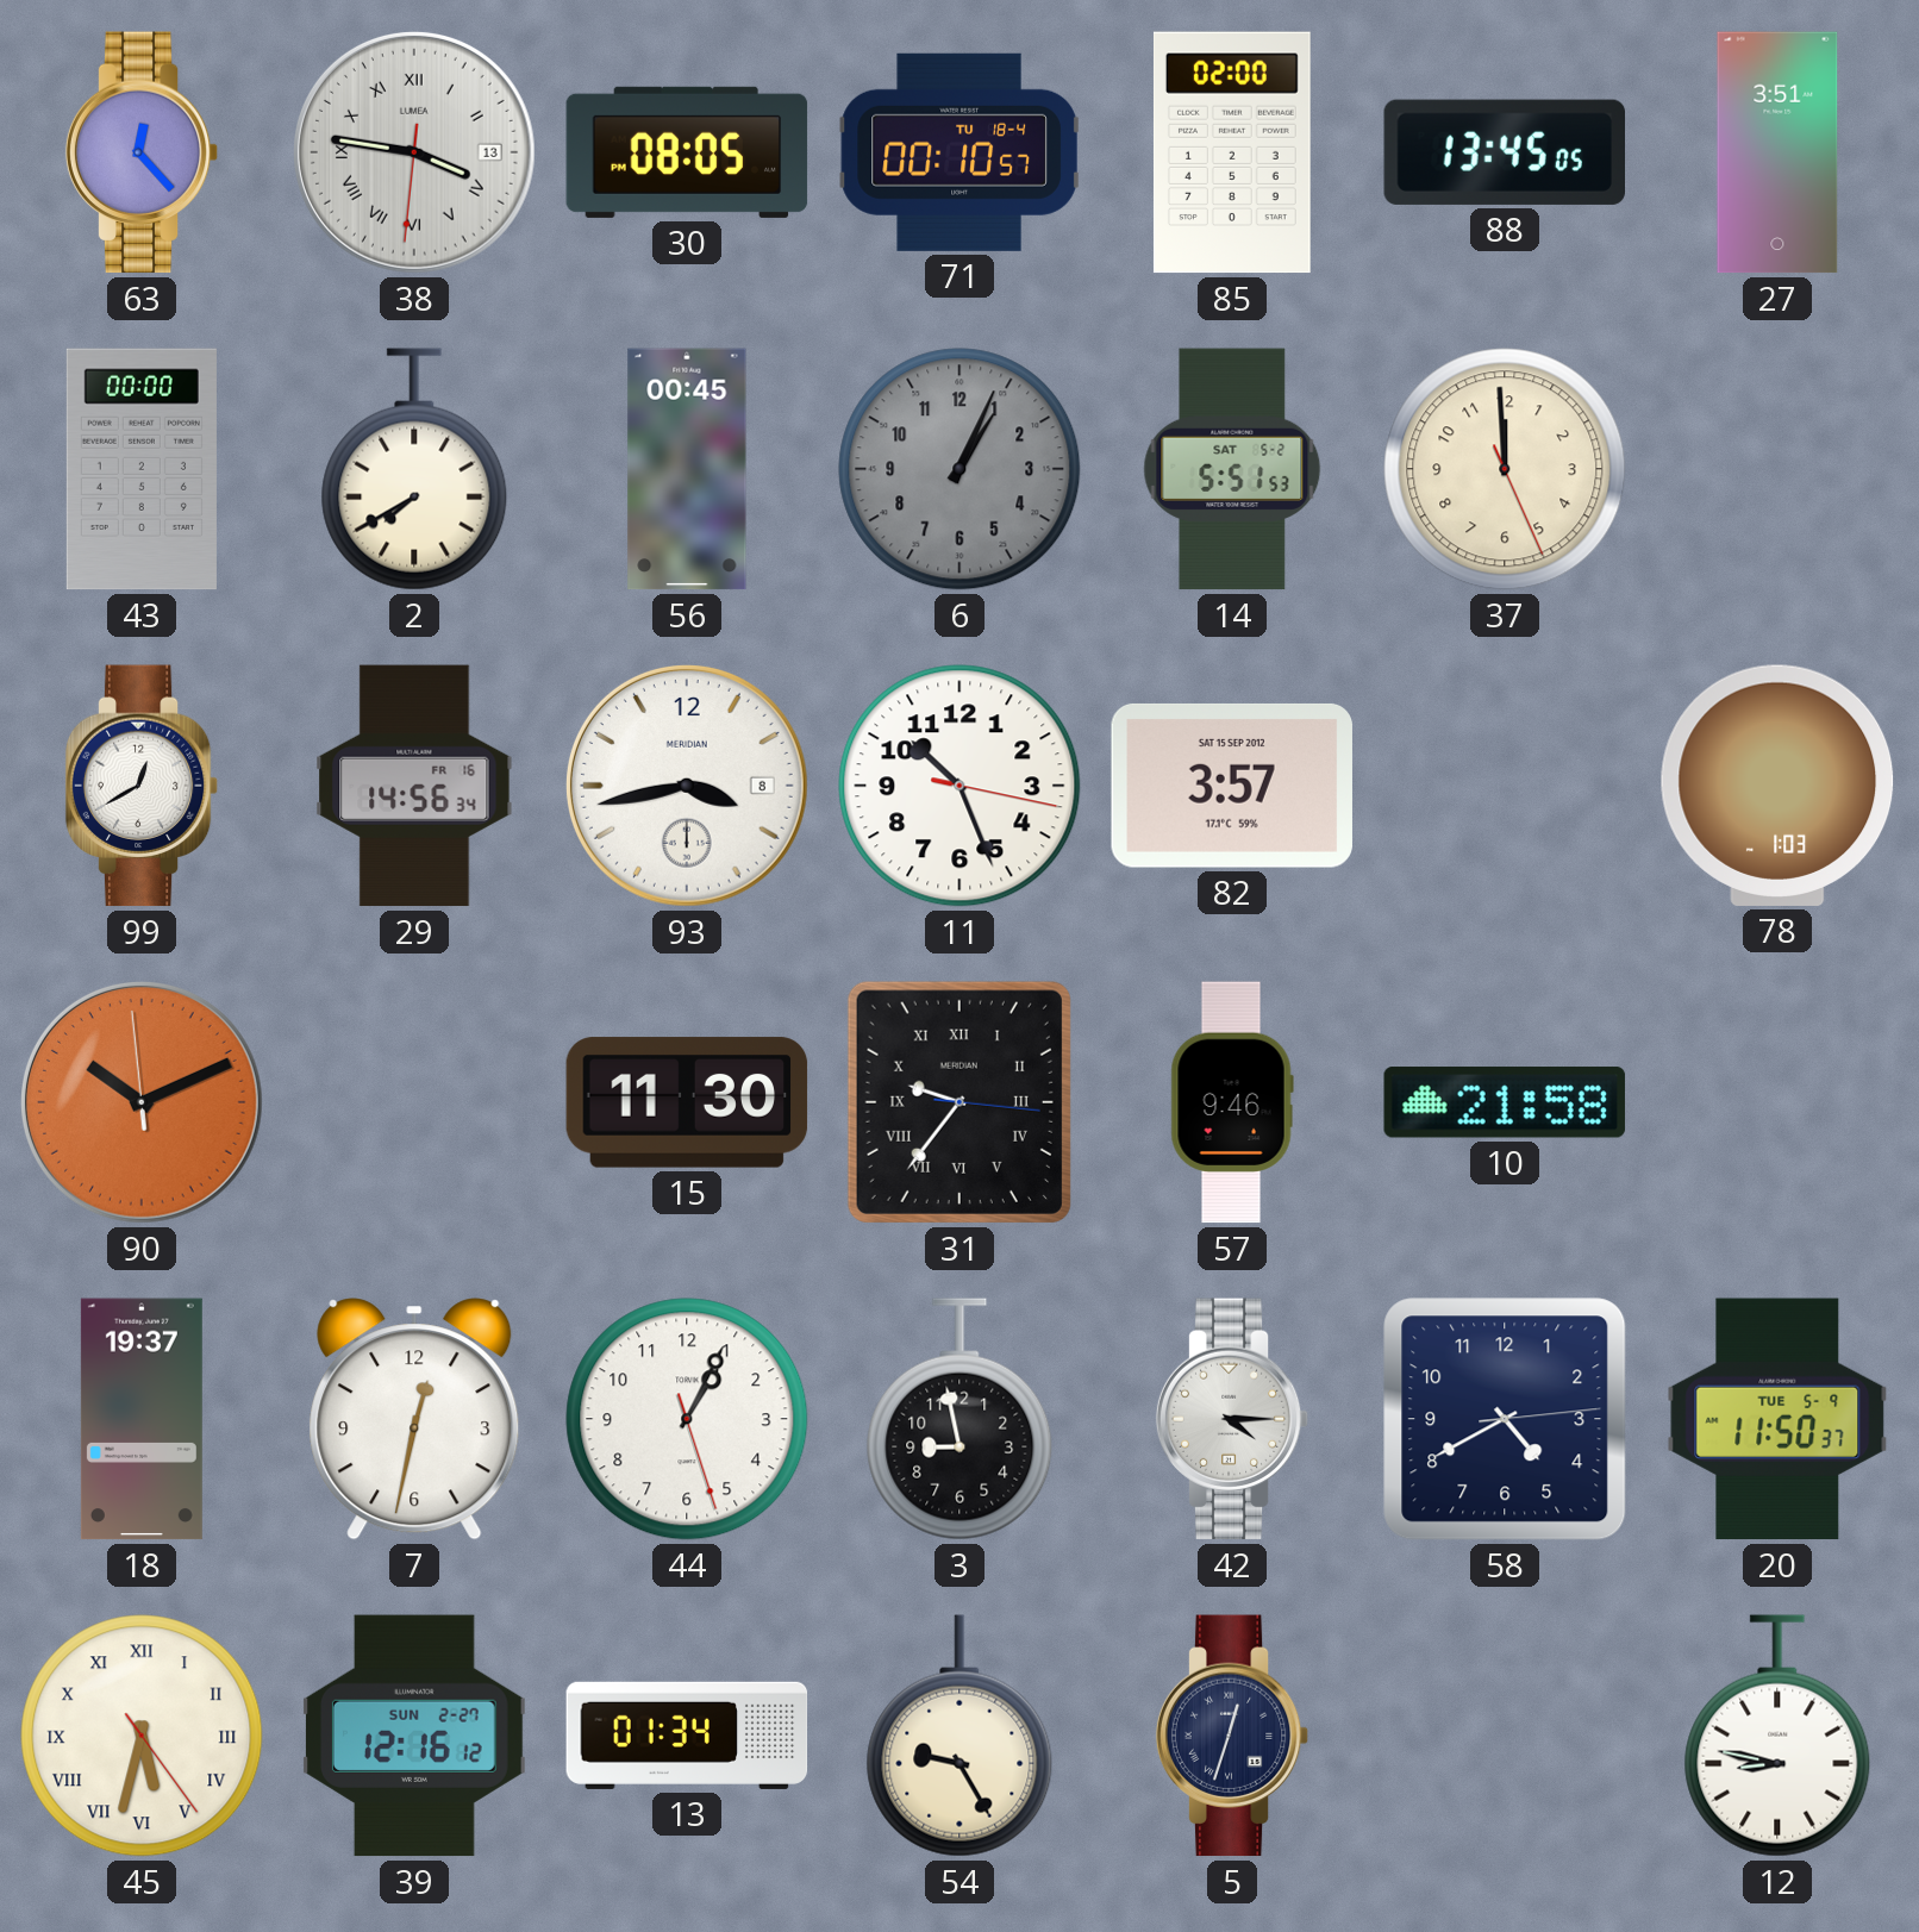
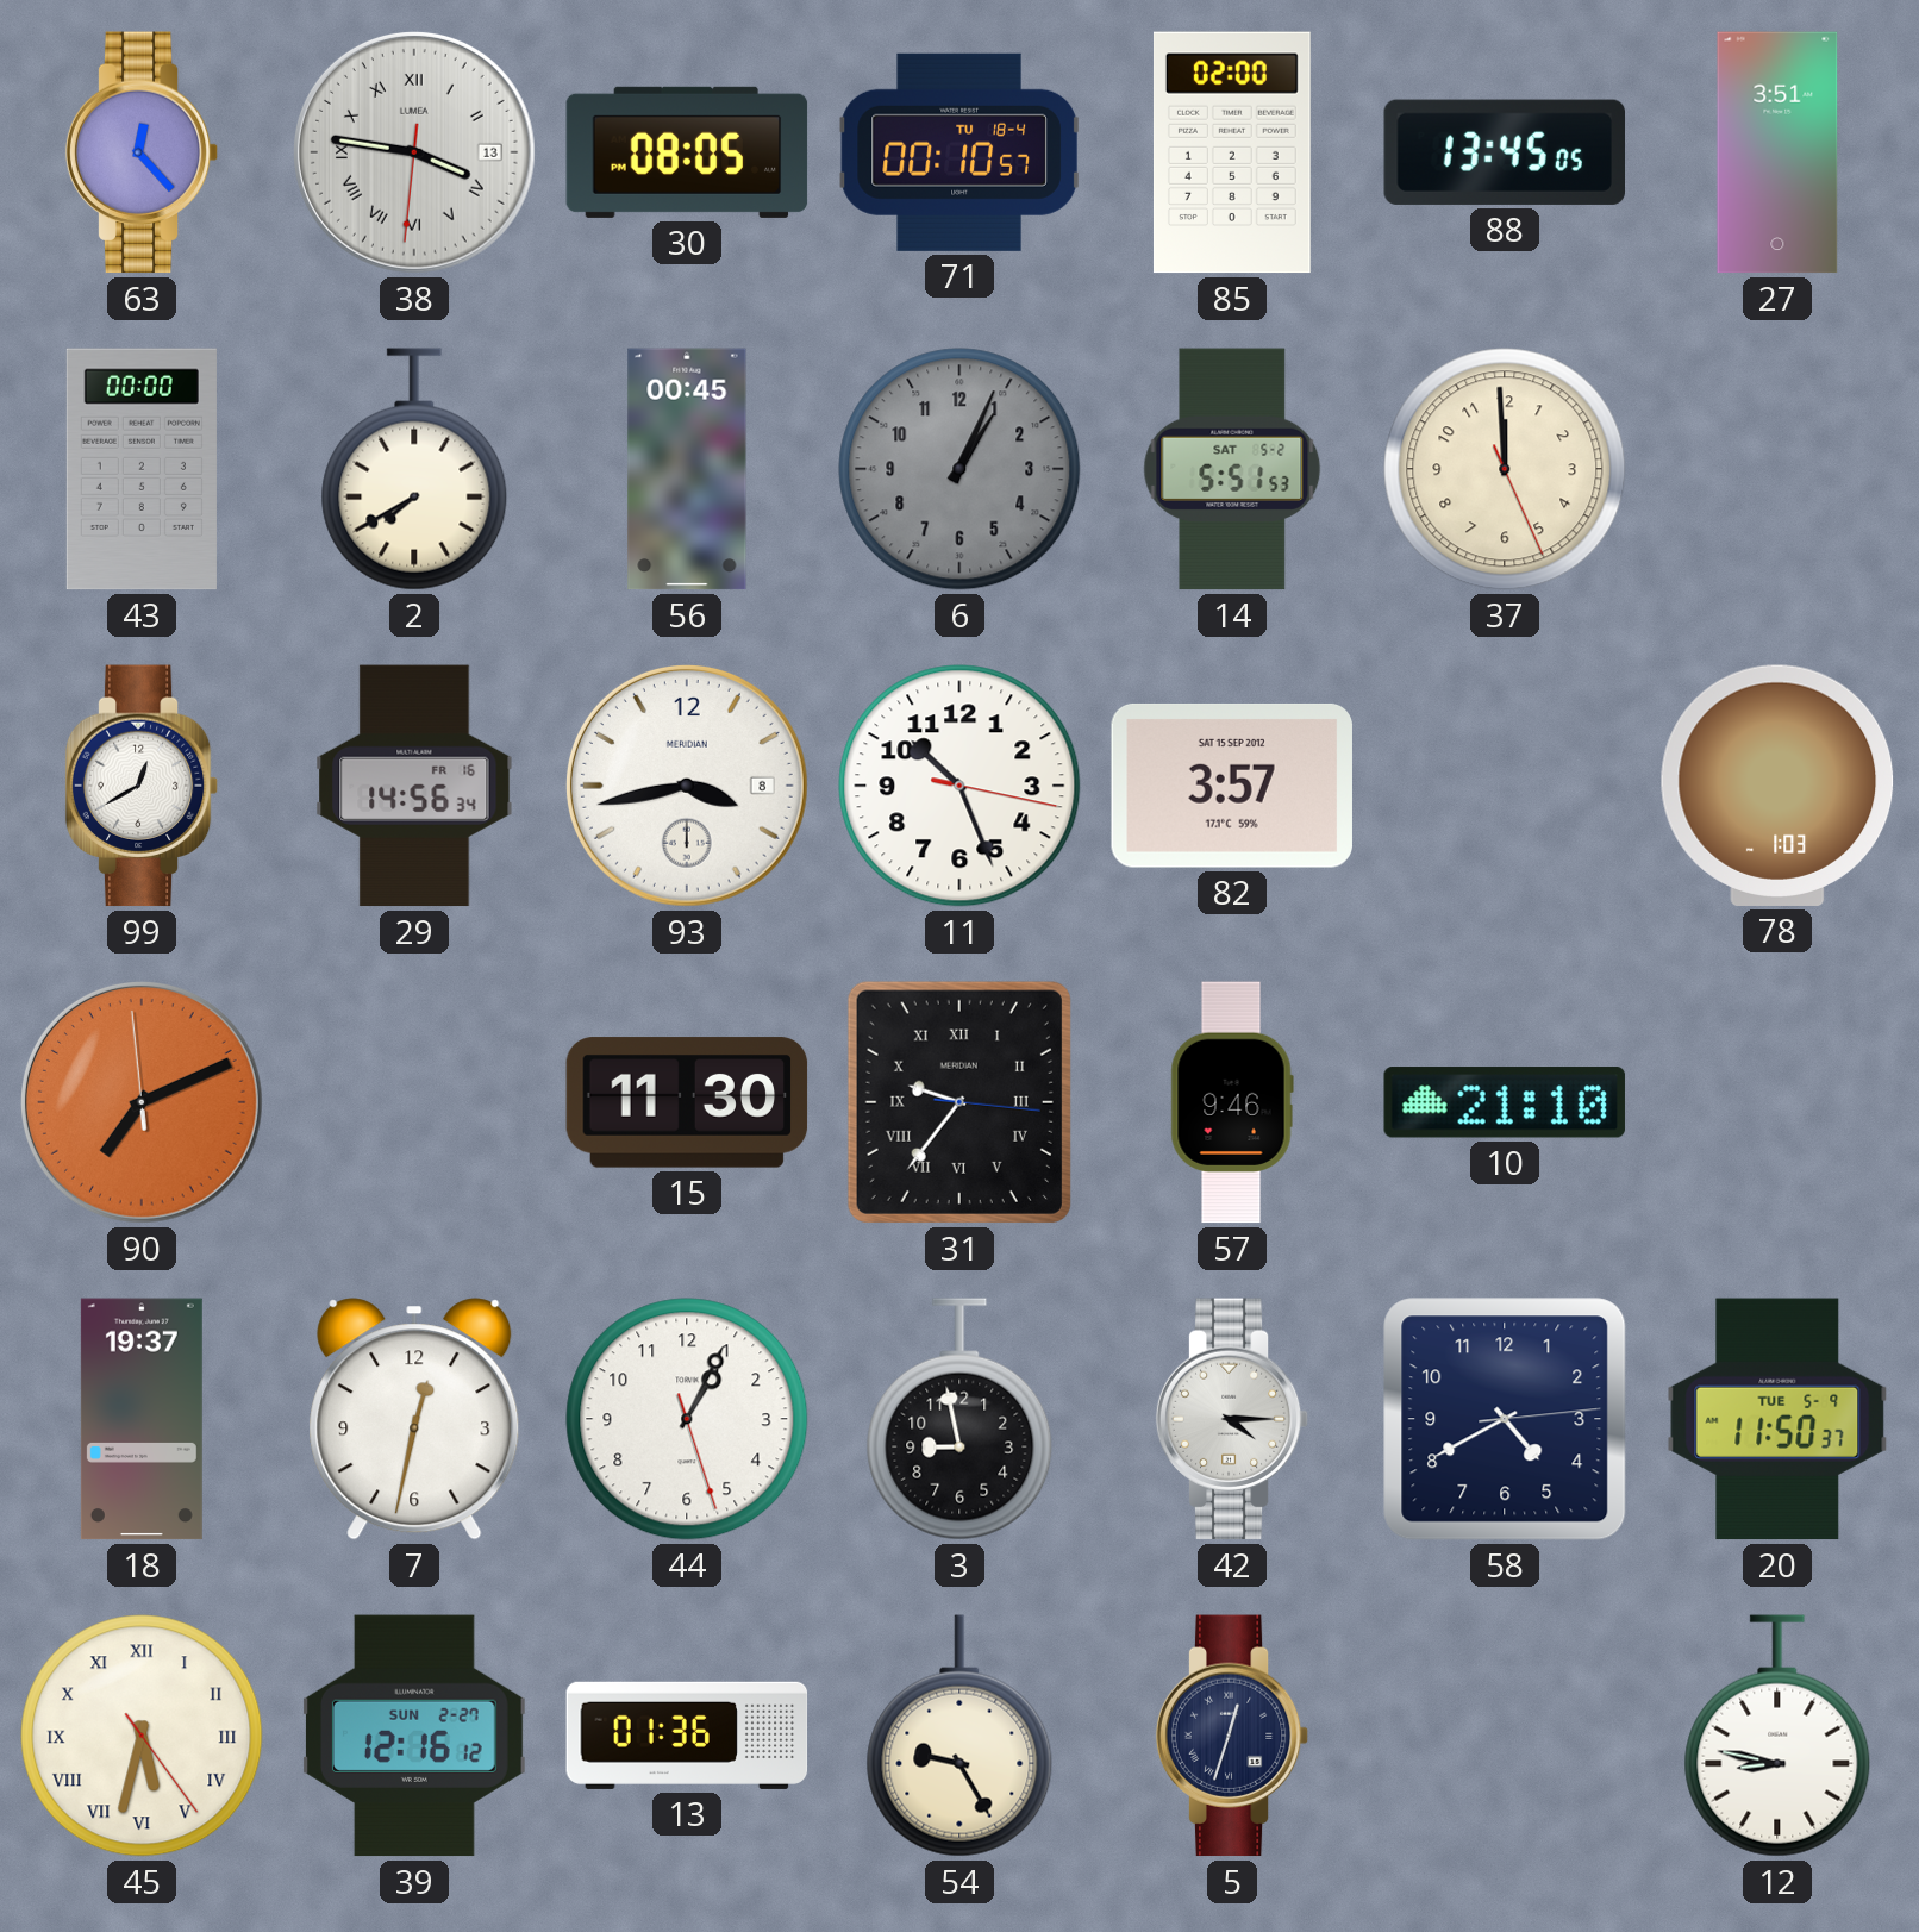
90: 10:10 -> 7:10 (142, 1102)
10: 21:58 -> 21:10 (1505, 1103)
13: 01:34 -> 01:36 (687, 1736)
